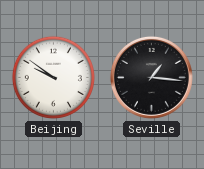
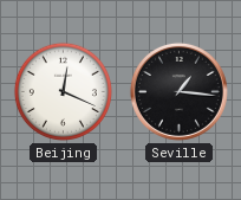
Beijing: 9:51 -> 12:19 (63, 91)
